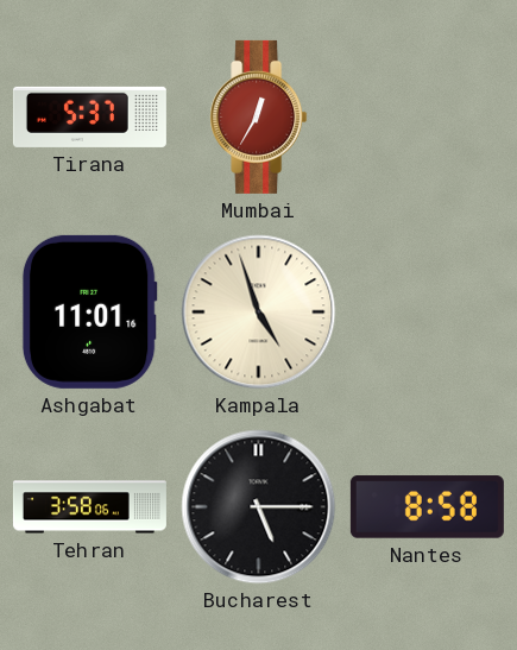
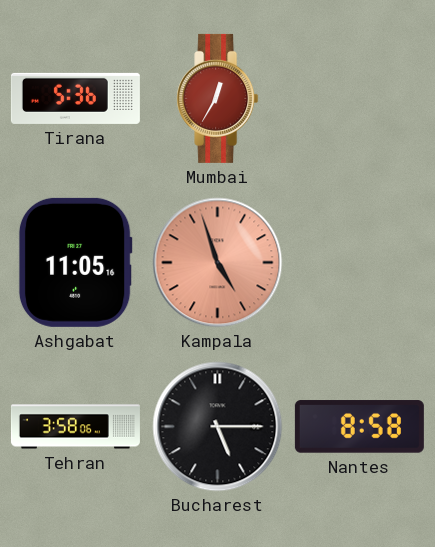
Tirana: 5:37 -> 5:36 (75, 98)
Ashgabat: 11:01 -> 11:05 (75, 262)
Kampala dial: cream -> salmon (218, 263)
